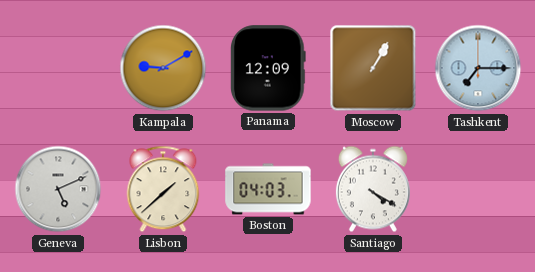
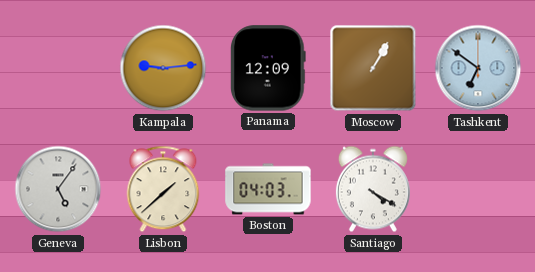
Kampala: 9:10 -> 9:14 (163, 68)
Tashkent: 7:15 -> 6:51 (478, 68)
Geneva: 5:11 -> 5:06 (58, 189)
